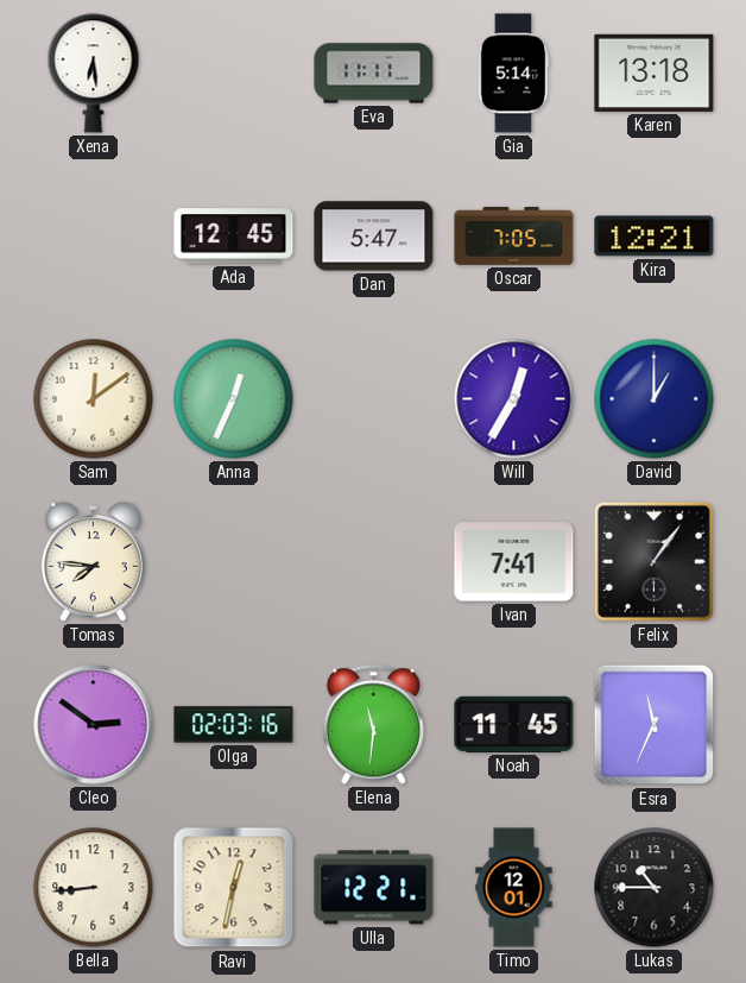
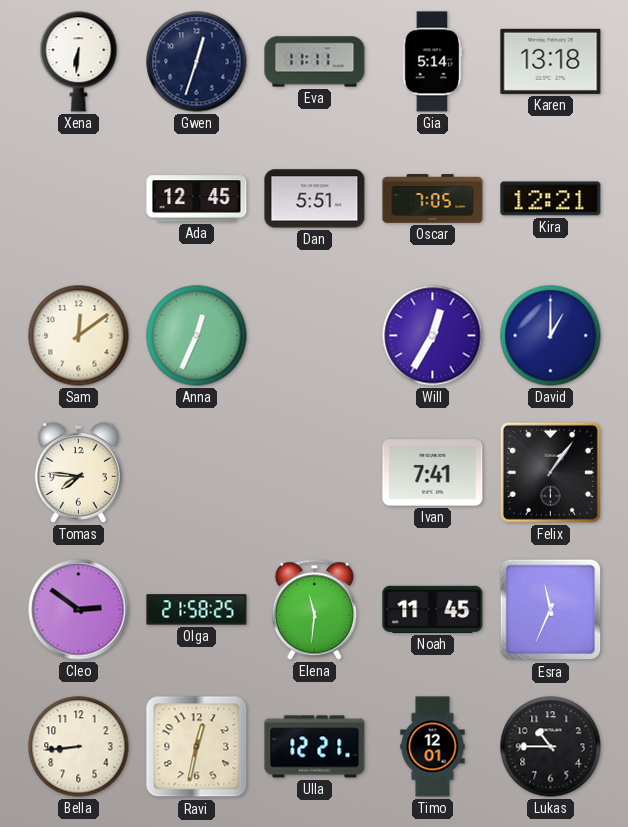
Xena: 6:29 -> 6:31 (79, 62)
Gwen: none -> 12:33 (197, 62)
Dan: 5:47 -> 5:51 (315, 199)
Olga: 02:03 -> 21:58 (197, 610)
